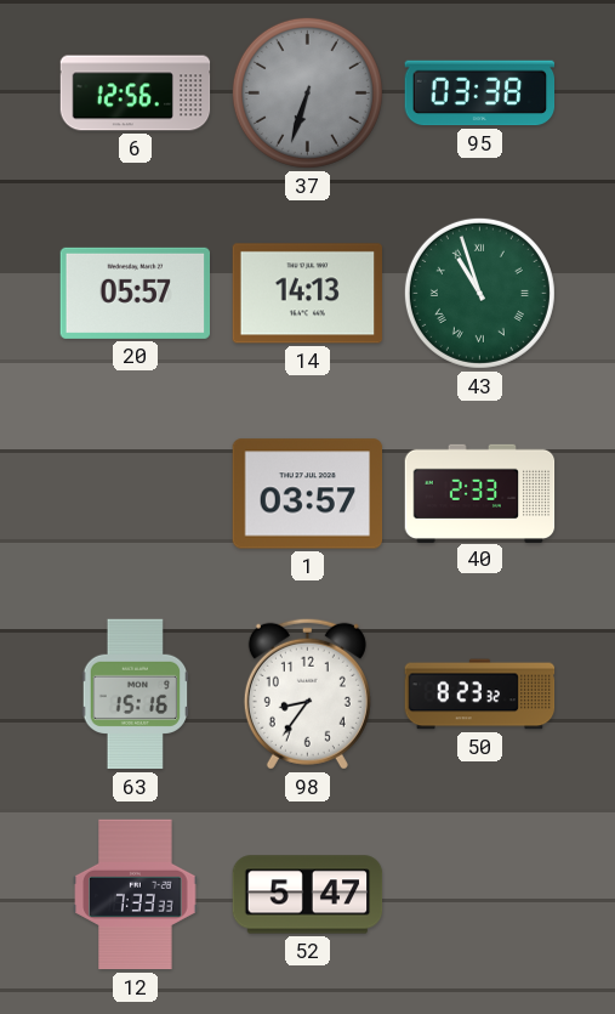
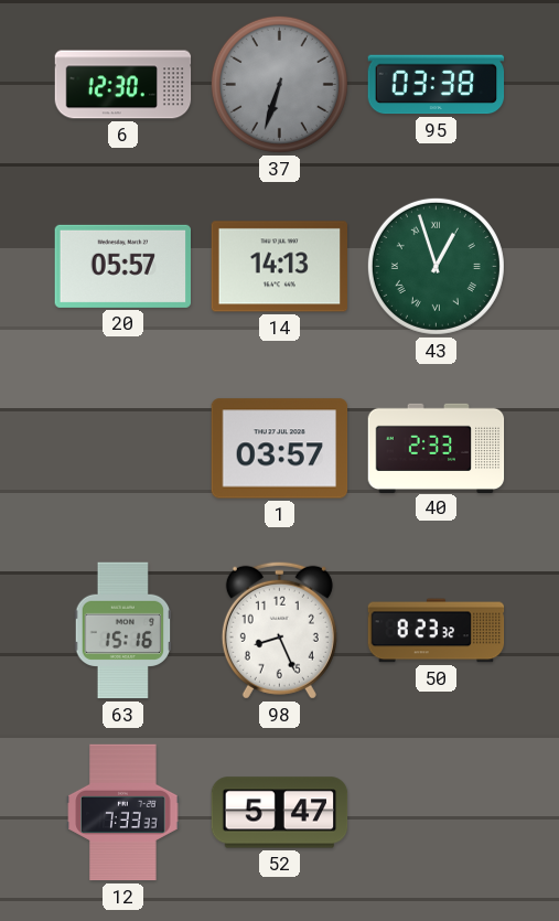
6: 12:56 -> 12:30 (123, 85)
43: 10:57 -> 12:57 (436, 266)
98: 8:36 -> 8:26 (279, 630)
